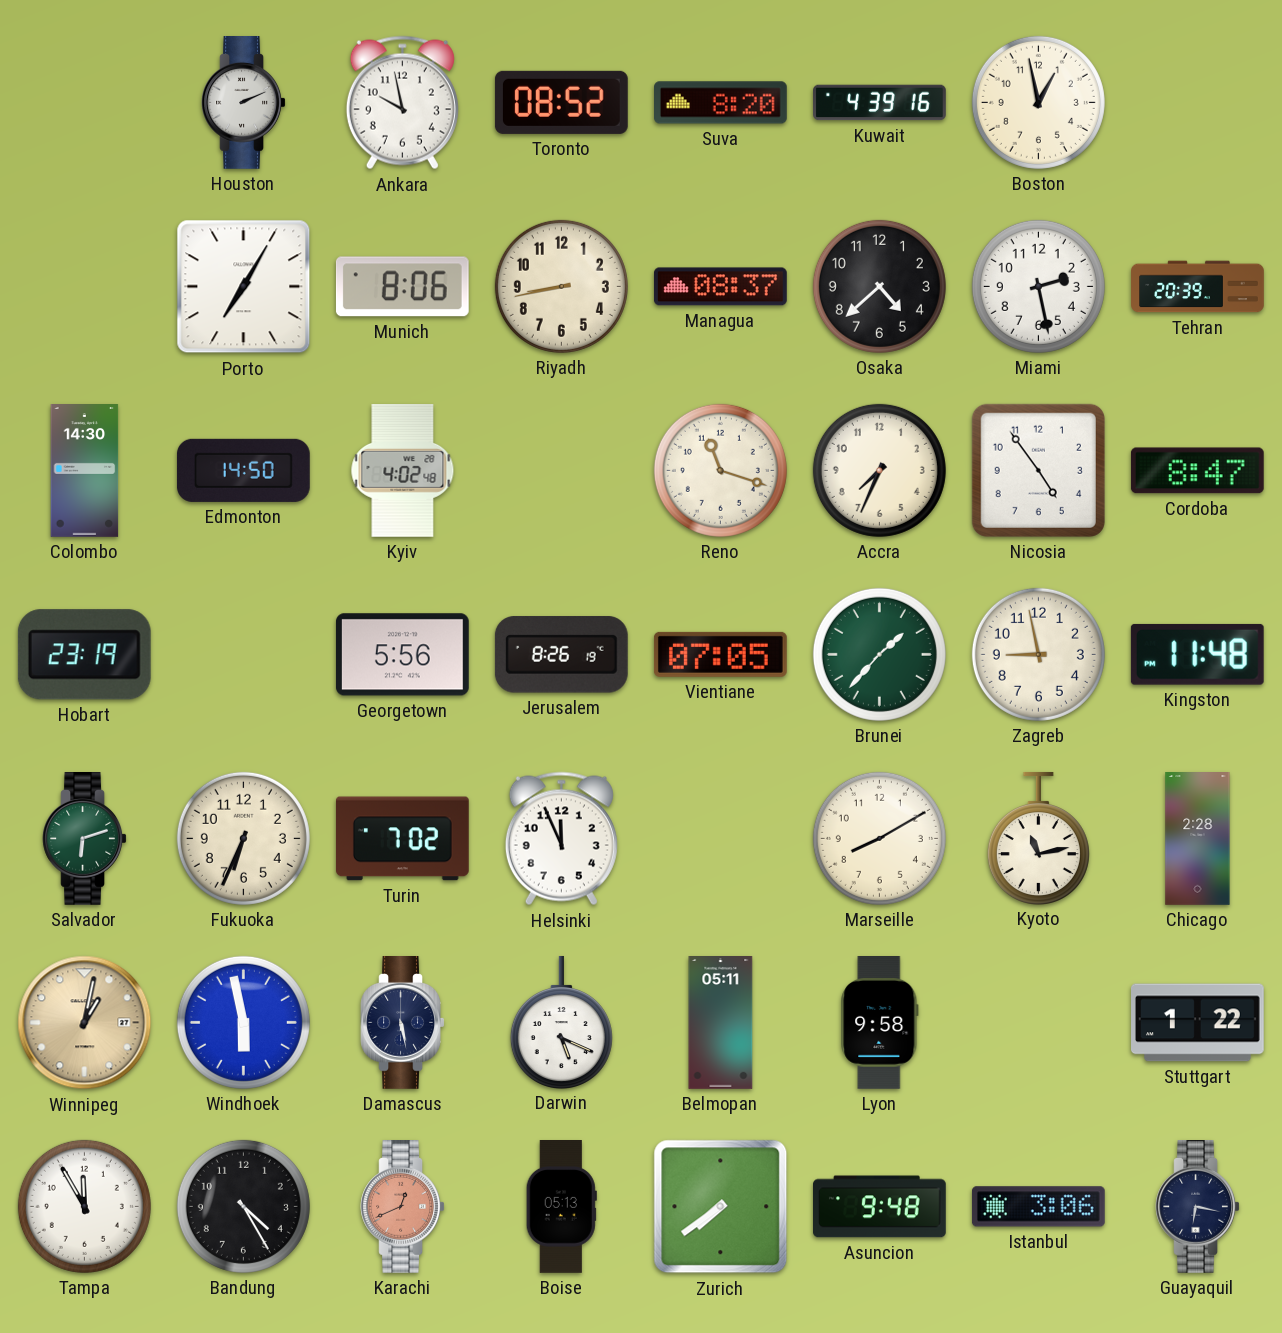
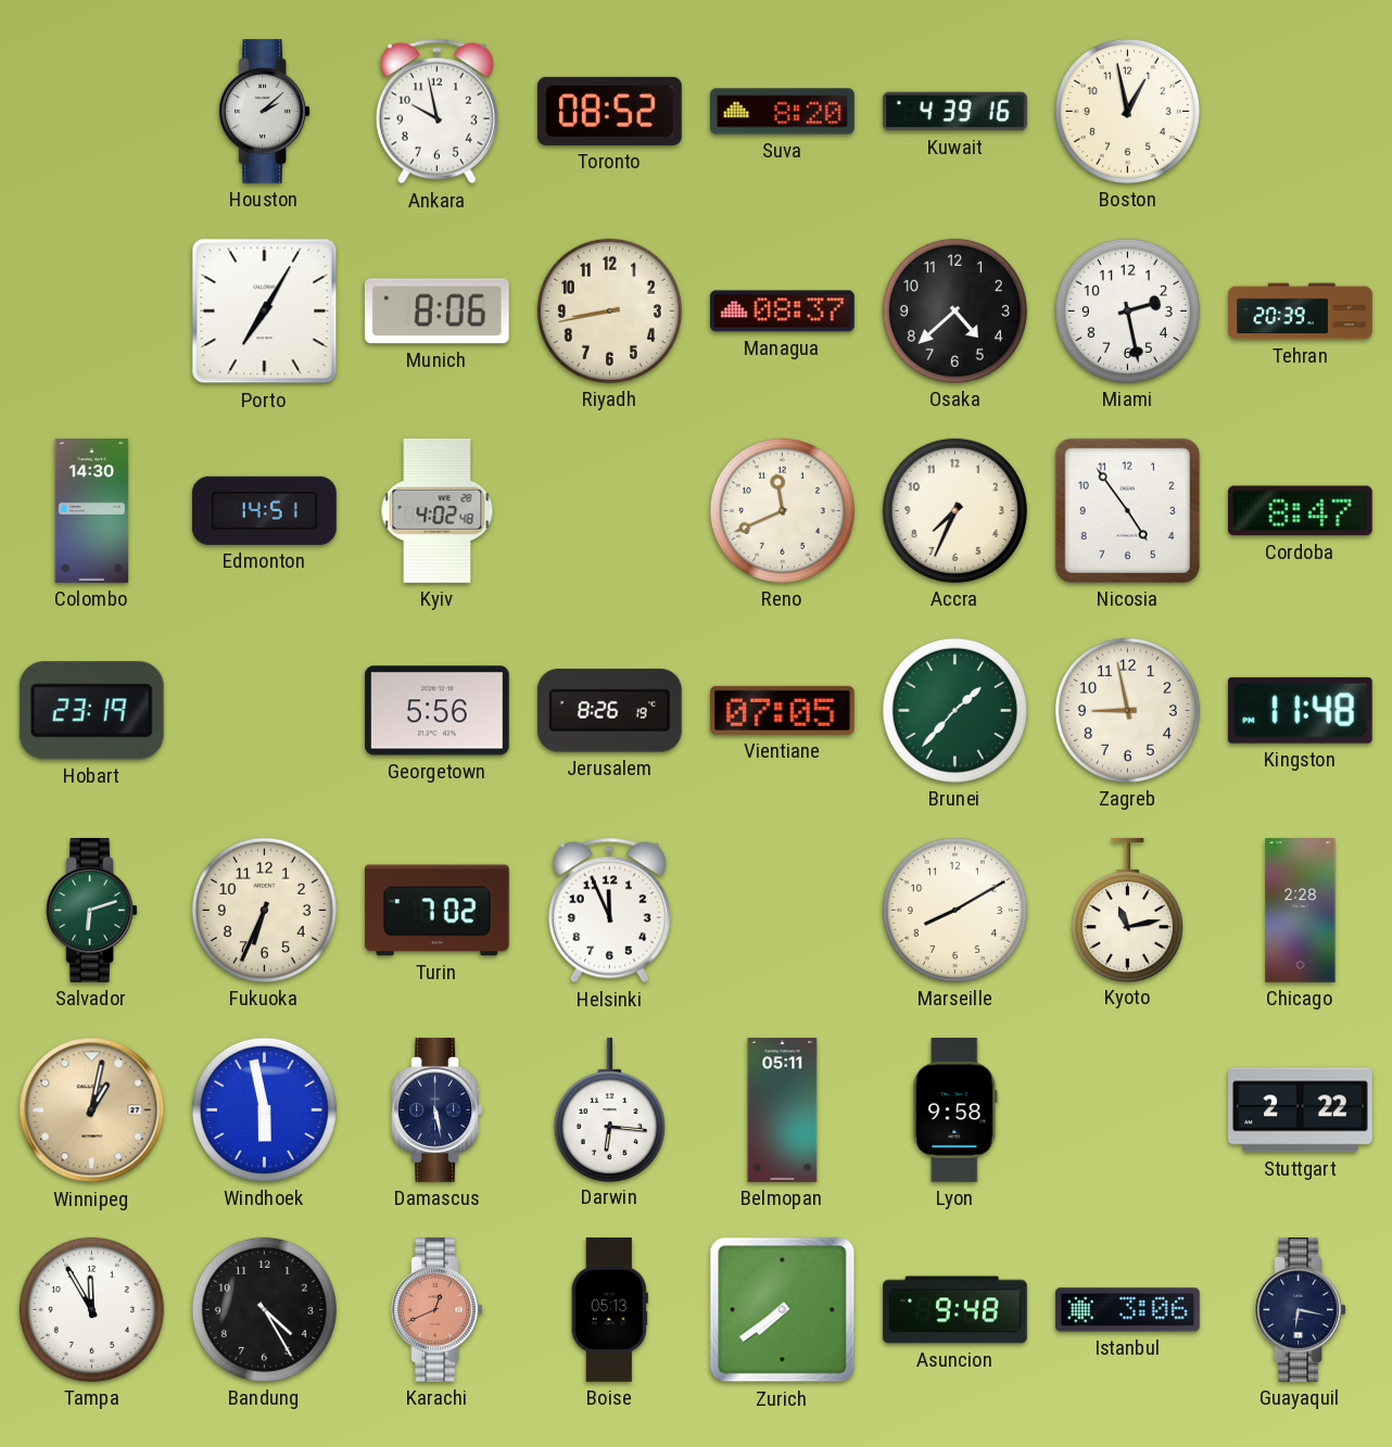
Houston: 2:11 -> 2:08 (265, 112)
Edmonton: 14:50 -> 14:51 (264, 510)
Reno: 11:18 -> 11:41 (782, 510)
Darwin: 5:19 -> 6:16 (609, 1109)
Stuttgart: 1:22 -> 2:22 (1301, 1110)
